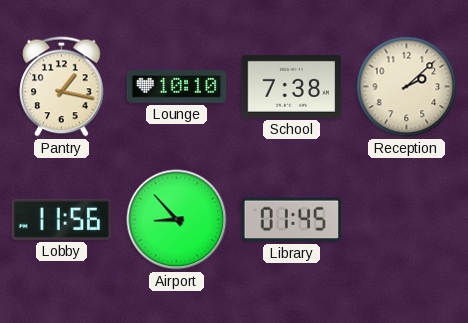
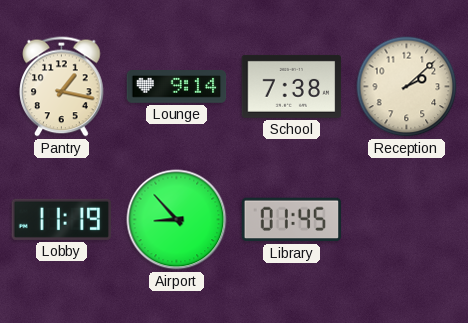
Lounge: 10:10 -> 9:14 (177, 87)
Lobby: 11:56 -> 11:19 (62, 219)
